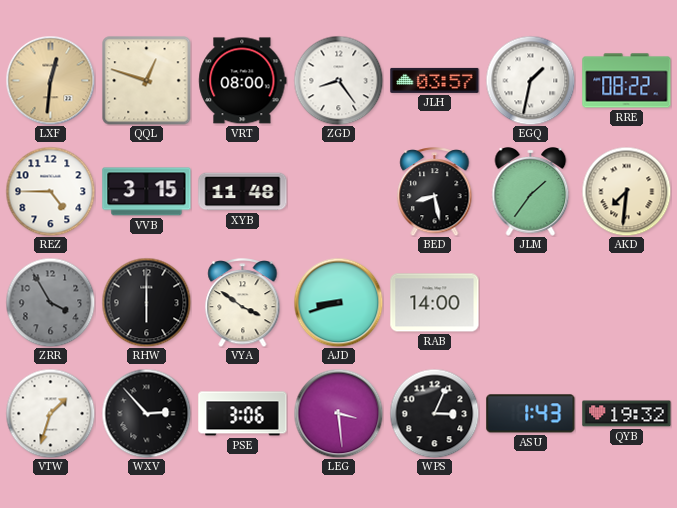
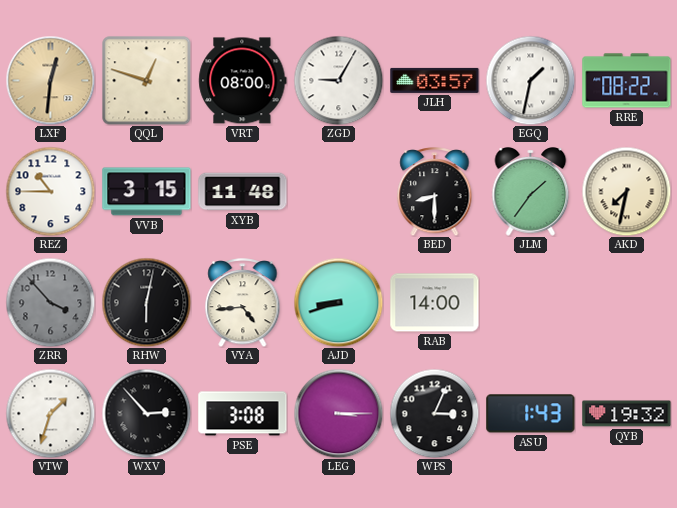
ZGD: 8:24 -> 9:05 (338, 80)
REZ: 4:45 -> 10:45 (50, 191)
BED: 8:28 -> 8:30 (435, 192)
AKD: 7:31 -> 7:32 (626, 191)
ZRR: 3:55 -> 3:53 (50, 302)
RHW: 6:00 -> 6:02 (146, 302)
VYA: 3:51 -> 4:44 (243, 303)
PSE: 3:06 -> 3:08 (243, 414)
LEG: 3:29 -> 3:15 (338, 413)
